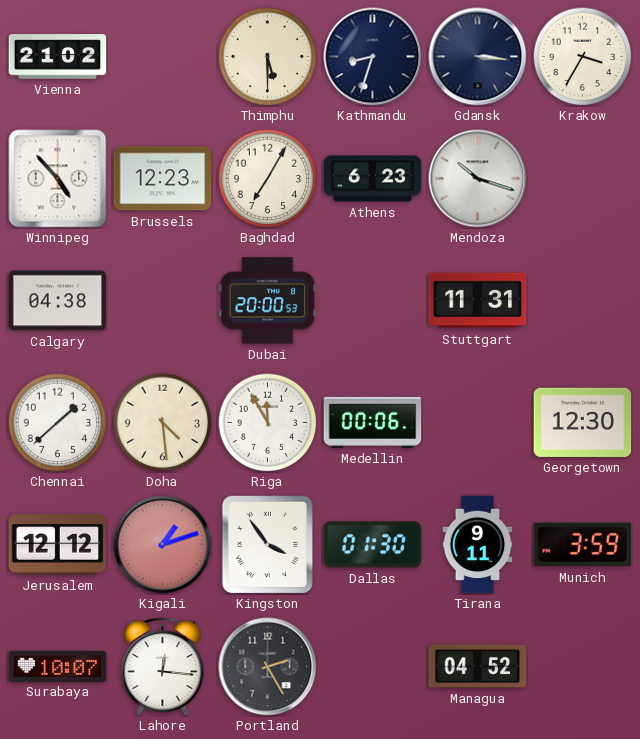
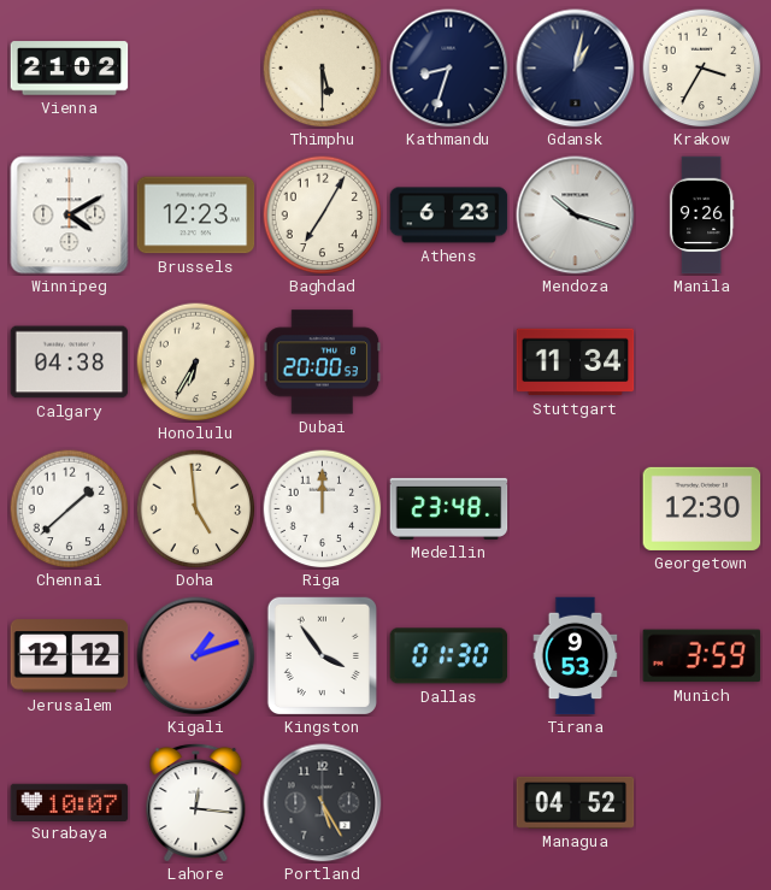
Gdansk: 3:16 -> 1:02 (576, 69)
Winnipeg: 4:53 -> 4:10 (70, 216)
Manila: none -> 9:26 (701, 216)
Honolulu: none -> 6:35 (196, 363)
Stuttgart: 11:31 -> 11:34 (576, 363)
Doha: 4:29 -> 4:59 (196, 509)
Riga: 11:55 -> 12:00 (323, 509)
Medellin: 00:06 -> 23:48 (449, 508)
Tirana: 9:11 -> 9:53 (576, 656)
Portland: 2:25 -> 5:25 (323, 803)
